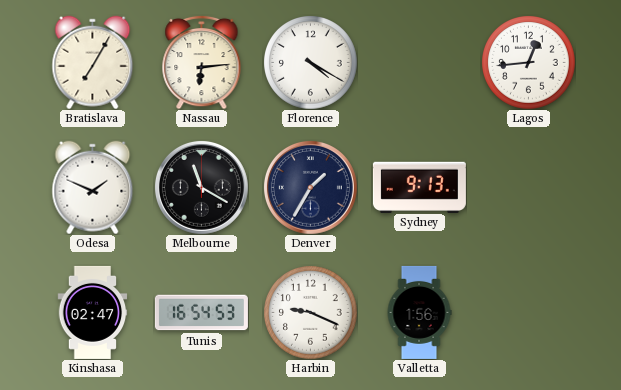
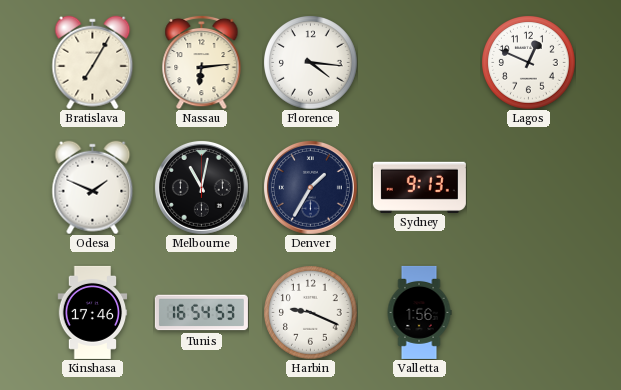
Florence: 4:20 -> 4:16 (310, 62)
Lagos: 12:44 -> 12:49 (528, 62)
Melbourne: 11:20 -> 11:02 (201, 187)
Kinshasa: 02:47 -> 17:46 (93, 312)
